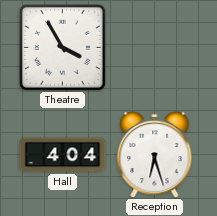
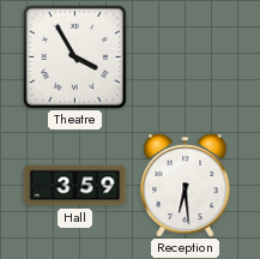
Hall: 4:04 -> 3:59 (75, 186)
Reception: 6:27 -> 6:29 (186, 185)
